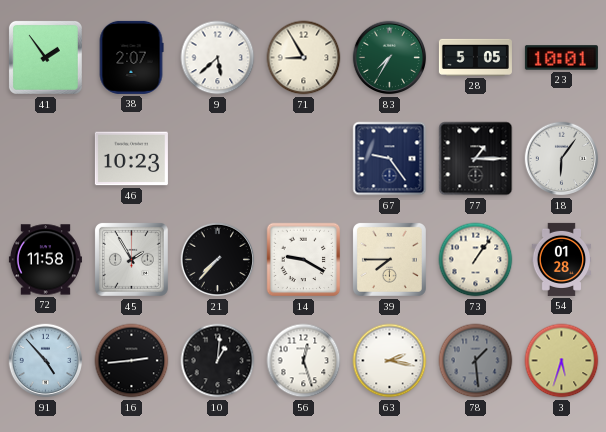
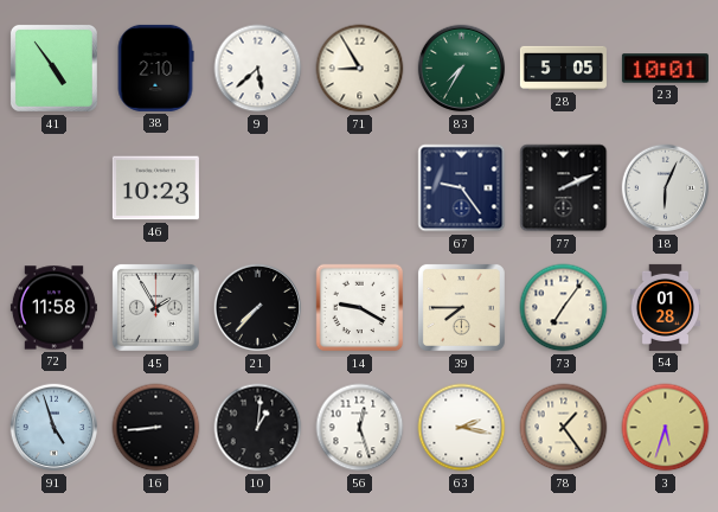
41: 1:54 -> 4:54 (53, 68)
38: 2:07 -> 2:10 (155, 68)
77: 1:15 -> 2:11 (564, 188)
18: 6:06 -> 6:04 (666, 188)
73: 1:06 -> 7:06 (564, 308)
91: 4:53 -> 4:57 (55, 428)
16: 2:44 -> 8:44 (156, 428)
78: 1:29 -> 1:24 (564, 428)
78 dial: grey -> cream (564, 428)
